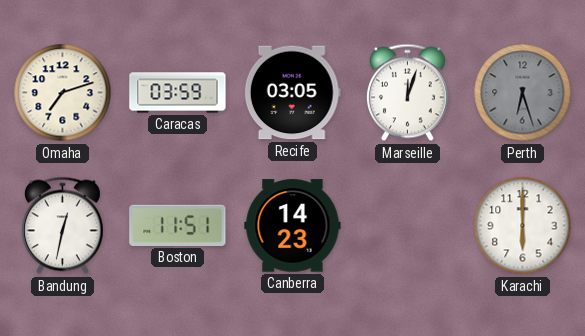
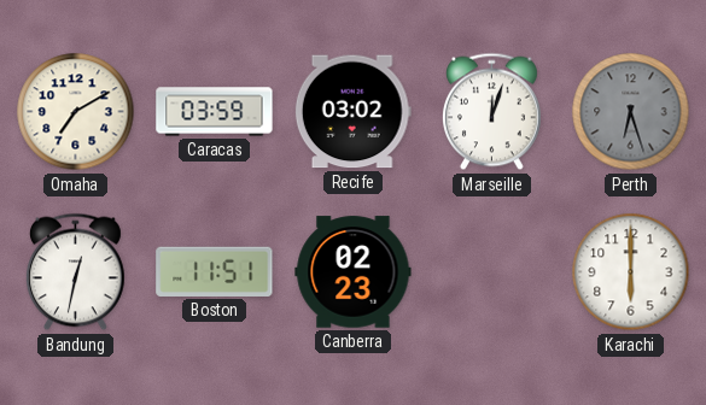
Omaha: 7:12 -> 7:10 (76, 112)
Recife: 03:05 -> 03:02 (352, 112)
Canberra: 14:23 -> 02:23 (354, 272)
